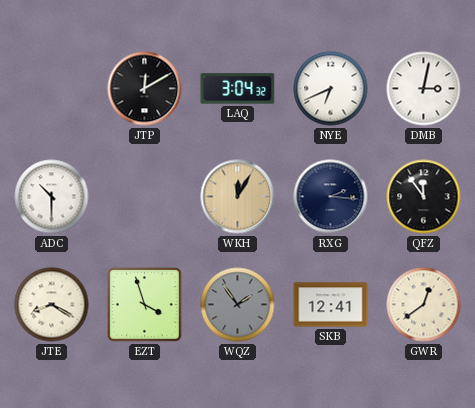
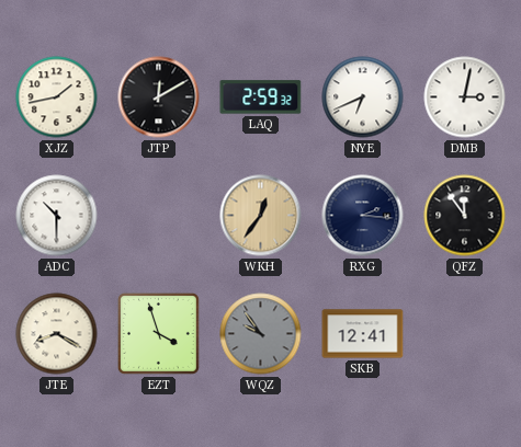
XJZ: none -> 1:43 (57, 98)
LAQ: 3:04 -> 2:59 (261, 98)
WKH: 12:05 -> 12:36 (261, 216)
WQZ: 1:54 -> 9:54 (261, 334)
GWR: 12:39 -> none (424, 305)
